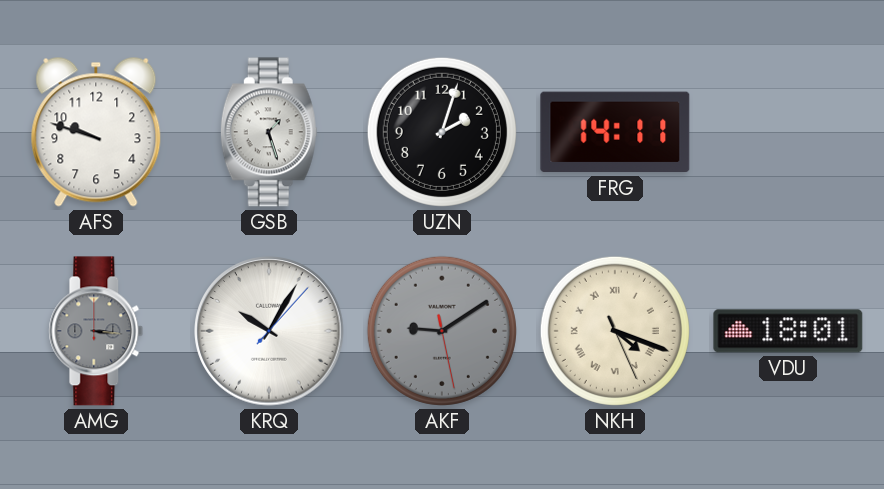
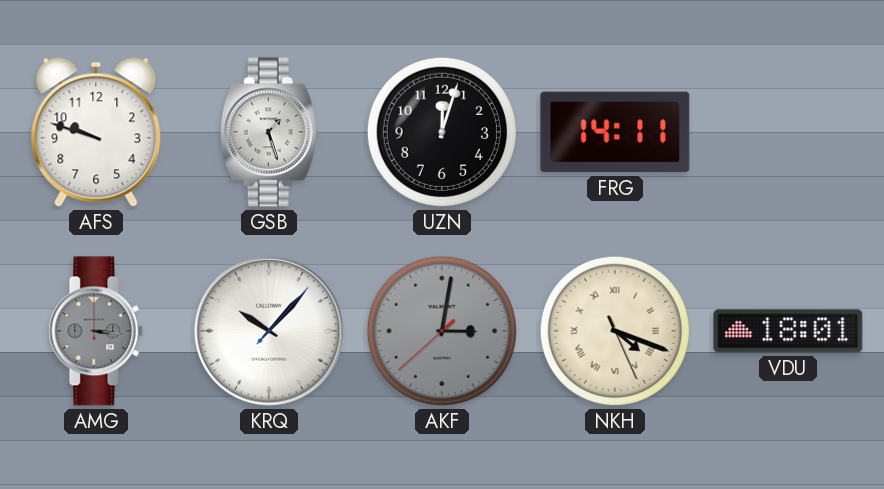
UZN: 2:03 -> 12:03 (442, 132)
KRQ: 10:05 -> 10:07 (269, 331)
AKF: 9:09 -> 3:01 (442, 331)
